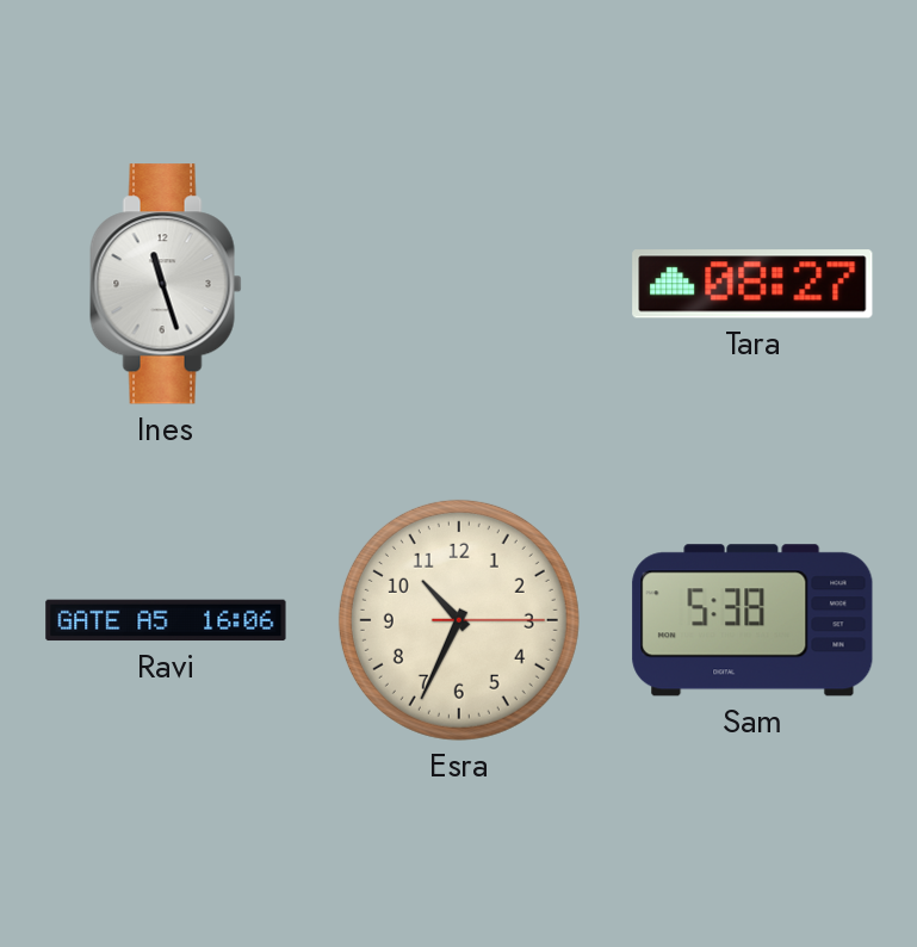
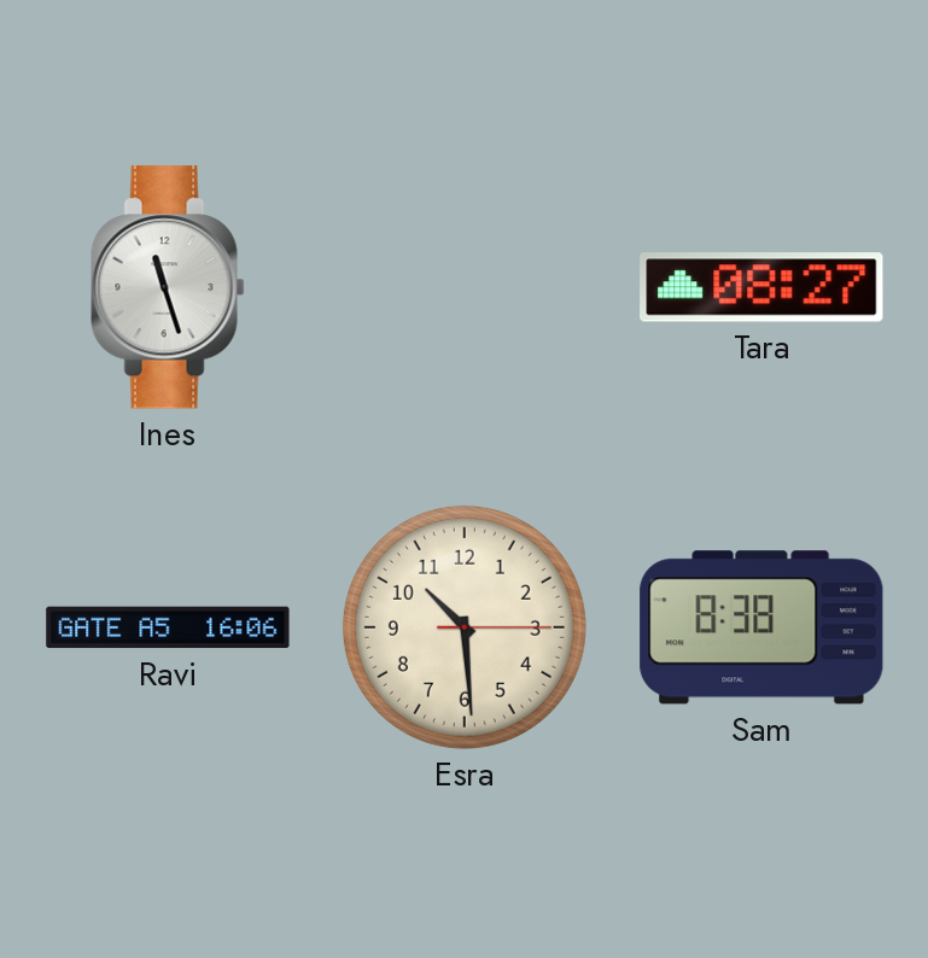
Esra: 10:34 -> 10:29 (465, 627)
Sam: 5:38 -> 8:38 (761, 627)
